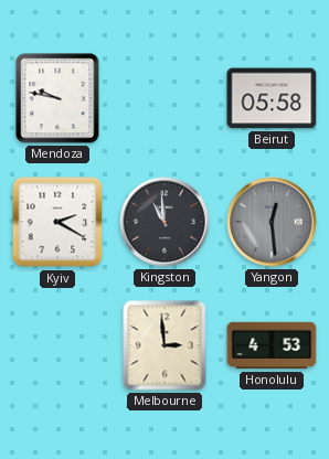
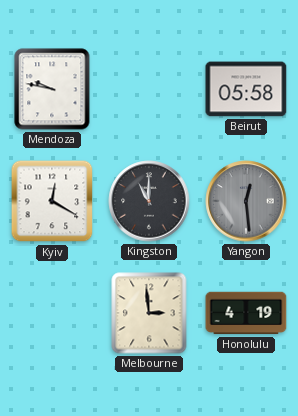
Kyiv: 2:20 -> 12:20 (52, 201)
Kingston: 10:59 -> 11:00 (149, 201)
Honolulu: 4:53 -> 4:19 (246, 313)
